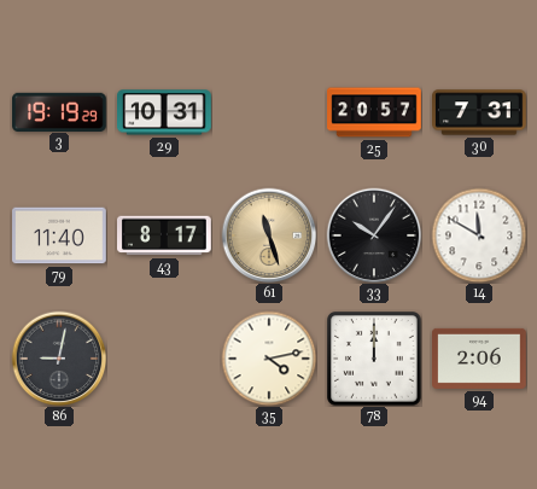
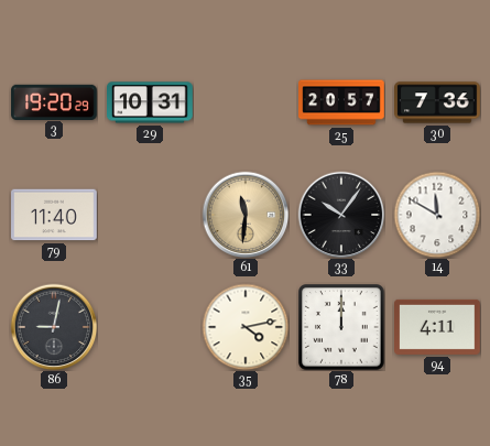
3: 19:19 -> 19:20 (54, 101)
30: 7:31 -> 7:36 (437, 102)
43: 8:17 -> none (165, 235)
61: 11:27 -> 11:31 (246, 215)
94: 2:06 -> 4:11 (438, 327)
